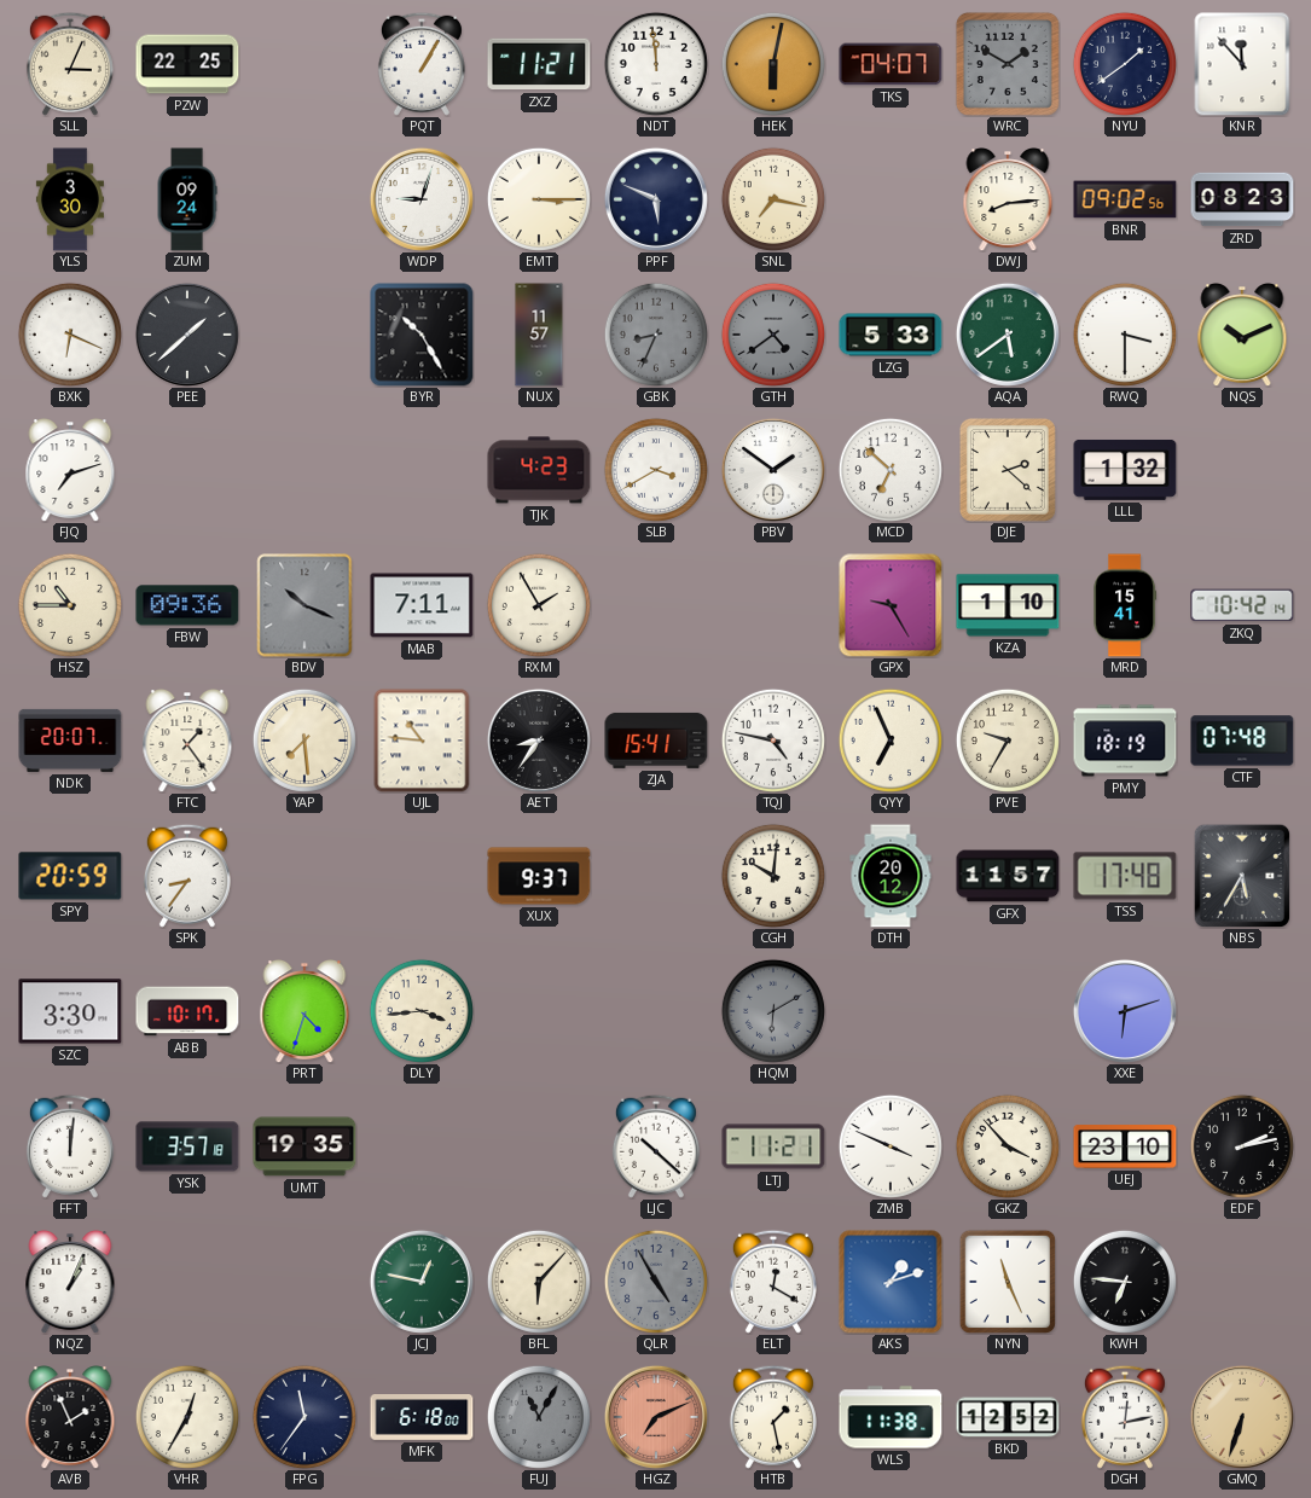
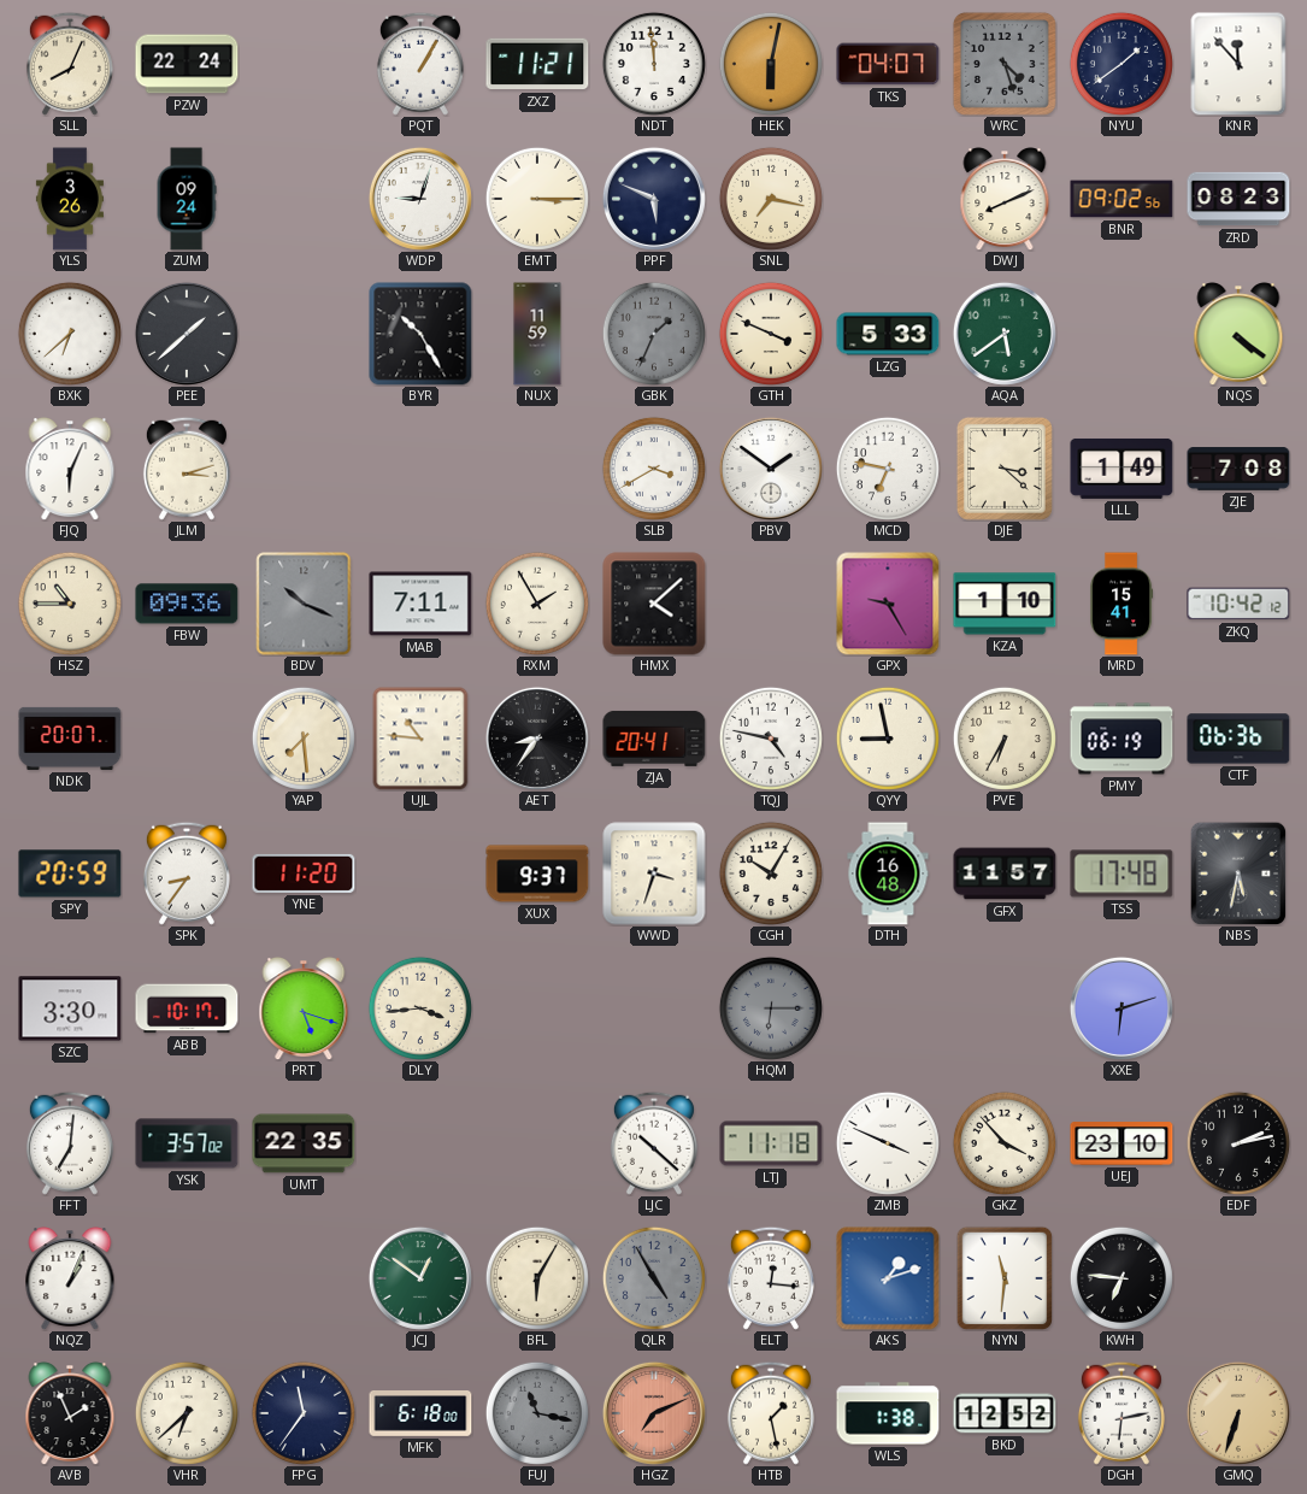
SLL: 3:04 -> 8:04 (70, 64)
PZW: 22:25 -> 22:24 (187, 64)
WRC: 1:50 -> 4:27 (1005, 64)
YLS: 3:30 -> 3:26 (70, 199)
DWJ: 8:14 -> 8:11 (1005, 200)
BXK: 6:19 -> 6:38 (70, 334)
NUX: 11:57 -> 11:59 (537, 334)
GBK: 8:34 -> 1:34 (654, 334)
GTH: 4:39 -> 3:49 (771, 334)
GTH dial: grey -> cream (771, 334)
RWQ: 3:30 -> none (1125, 335)
NQS: 10:11 -> 4:21 (1238, 335)
FJQ: 7:12 -> 6:04 (70, 470)
JLM: none -> 3:12 (187, 469)
TJK: 4:23 -> none (539, 470)
MCD: 6:52 -> 6:47 (888, 469)
DJE: 2:22 -> 3:22 (1005, 469)
LLL: 1:32 -> 1:49 (1121, 469)
ZJE: none -> 7:08 (1238, 469)
HMX: none -> 4:08 (654, 604)
ZKQ: 10:42:14 -> 10:42:12 (1238, 604)
FTC: 1:24 -> none (187, 742)
ZJA: 15:41 -> 20:41 (654, 739)
QYY: 6:56 -> 8:58 (888, 739)
PVE: 9:35 -> 6:35 (1005, 739)
PMY: 18:19 -> 06:19 (1121, 739)
CTF: 07:48 -> 06:36 (1238, 739)
YNE: none -> 11:20 (304, 874)
WWD: none -> 3:33 (654, 874)
CGH: 10:01 -> 10:05 (771, 874)
DTH: 20:12 -> 16:48 (888, 874)
NBS: 5:35 -> 5:32 (1238, 874)
PRT: 4:33 -> 5:18 (304, 1010)
HQM: 6:10 -> 6:15 (771, 1008)
FFT: 12:01 -> 7:01 (70, 1143)
YSK: 3:57:18 -> 3:57:02 (187, 1143)
UMT: 19:35 -> 22:35 (304, 1143)
LTJ: 11:21 -> 11:18 (771, 1143)
JCJ: 12:47 -> 12:51 (420, 1278)
BFL: 6:07 -> 6:05 (537, 1278)
ELT: 12:20 -> 12:16 (771, 1278)
NYN: 11:26 -> 11:31 (1005, 1278)
VHR: 12:35 -> 6:38 (187, 1413)
FUJ: 11:05 -> 11:17 (537, 1413)
WLS: 11:38 -> 1:38 (888, 1413)
DGH: 12:13 -> 6:13 (1121, 1413)
